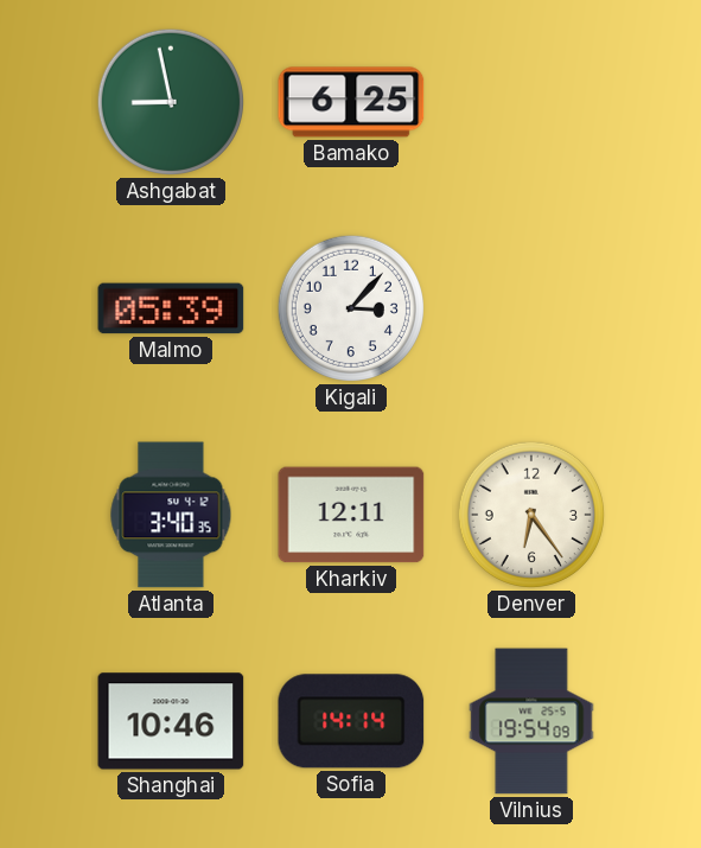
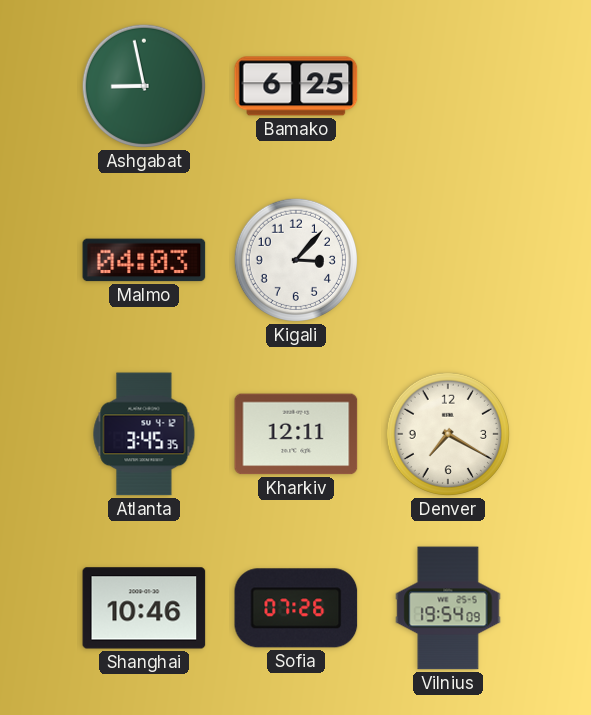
Malmo: 05:39 -> 04:03 (144, 260)
Atlanta: 3:40 -> 3:45 (144, 434)
Denver: 6:24 -> 7:20 (448, 434)
Sofia: 14:14 -> 07:26 (296, 608)
